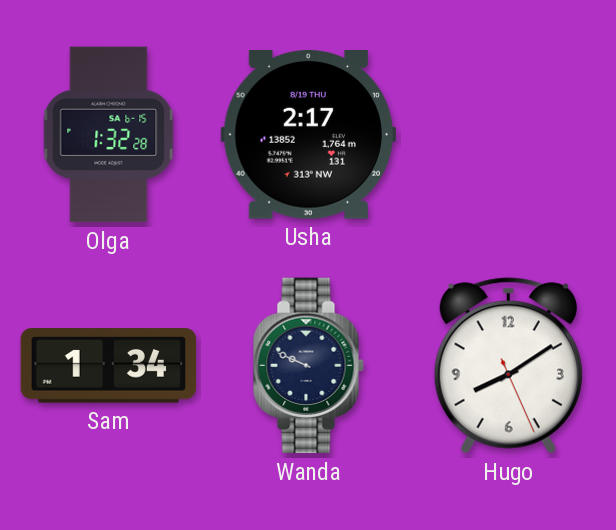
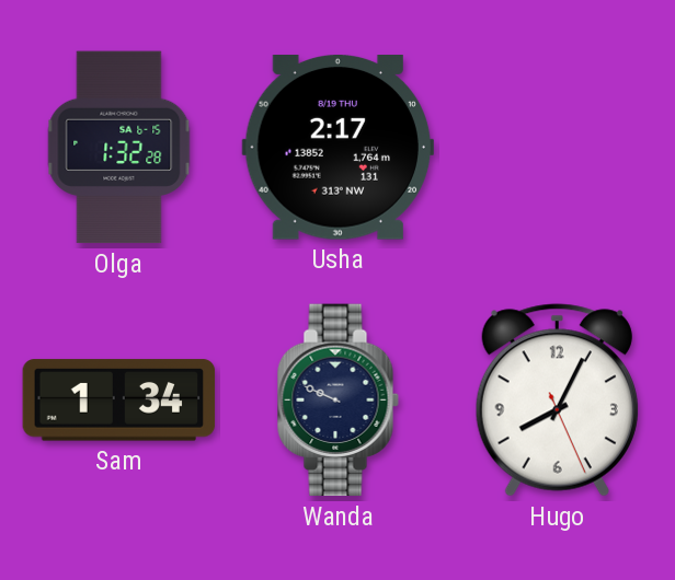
Hugo: 8:09 -> 8:04 (557, 401)
